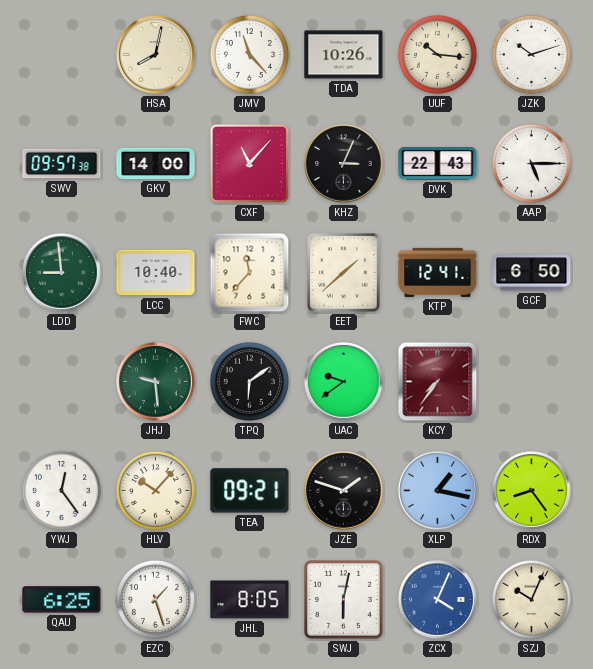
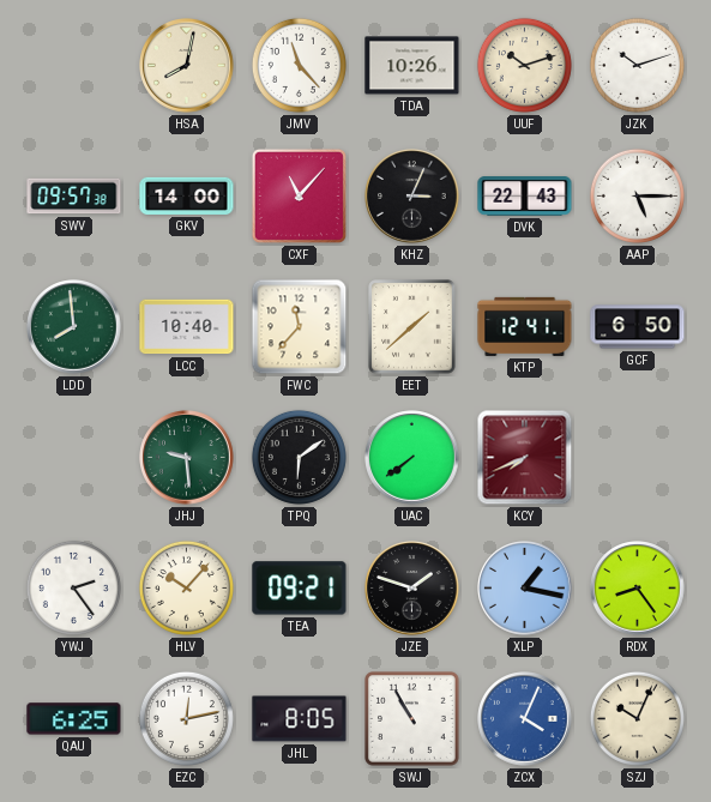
UUF: 10:16 -> 10:12 (524, 65)
LDD: 8:59 -> 7:59 (74, 327)
UAC: 9:39 -> 7:39 (412, 458)
KCY: 7:36 -> 7:41 (525, 458)
YWJ: 12:24 -> 2:24 (73, 587)
EZC: 1:27 -> 12:13 (186, 718)
SWJ: 6:02 -> 10:55 (412, 719)
